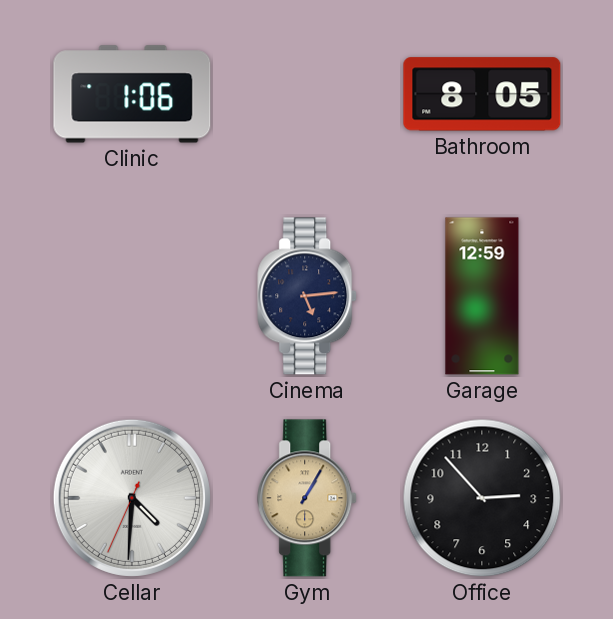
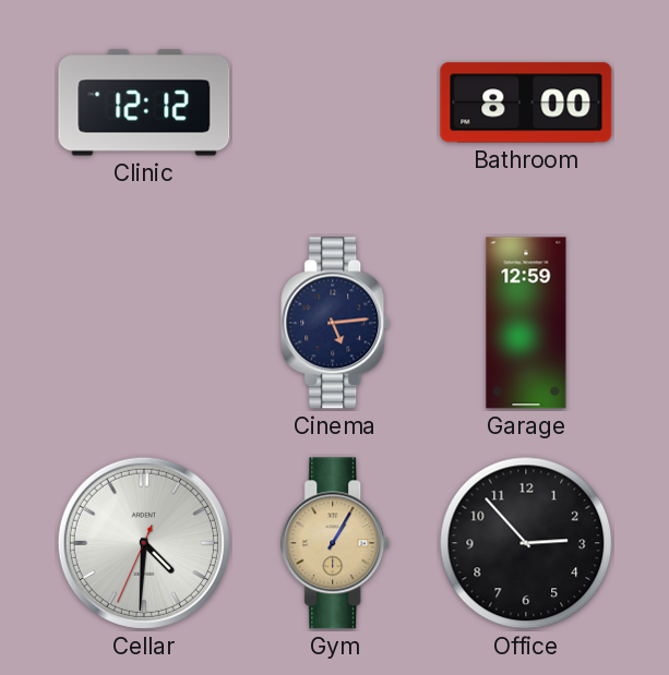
Clinic: 1:06 -> 12:12 (144, 103)
Bathroom: 8:05 -> 8:00 (526, 103)
